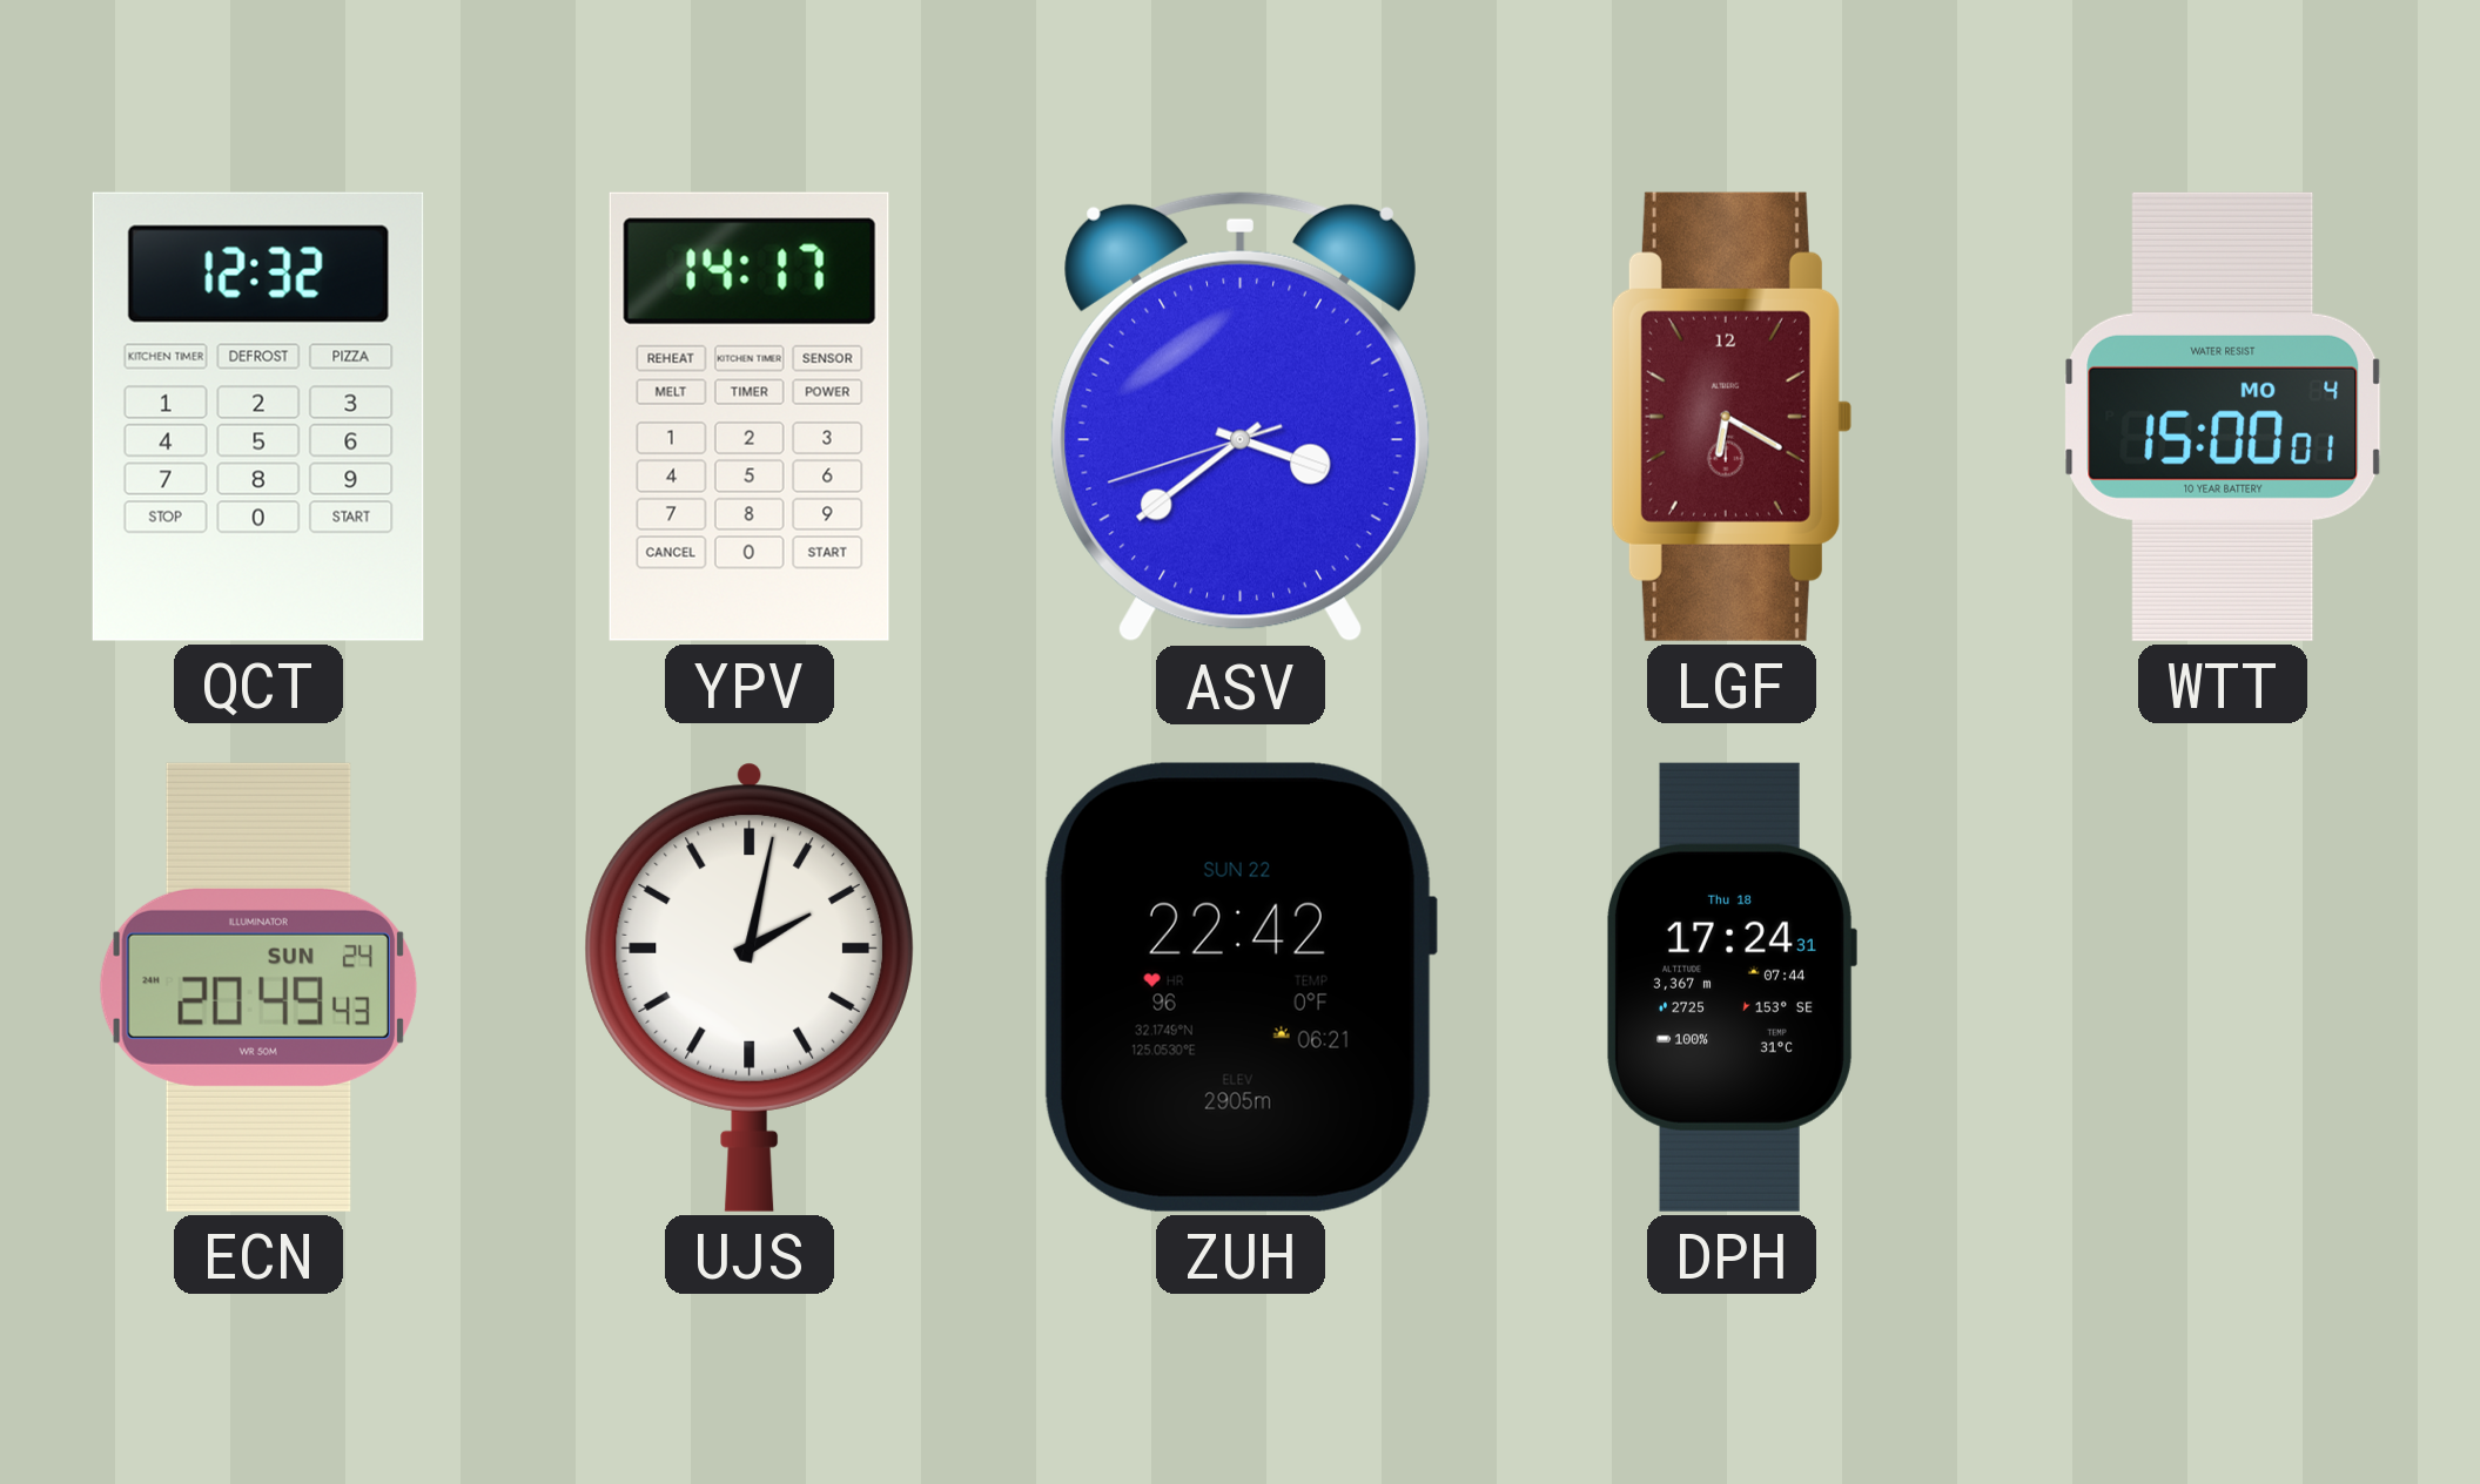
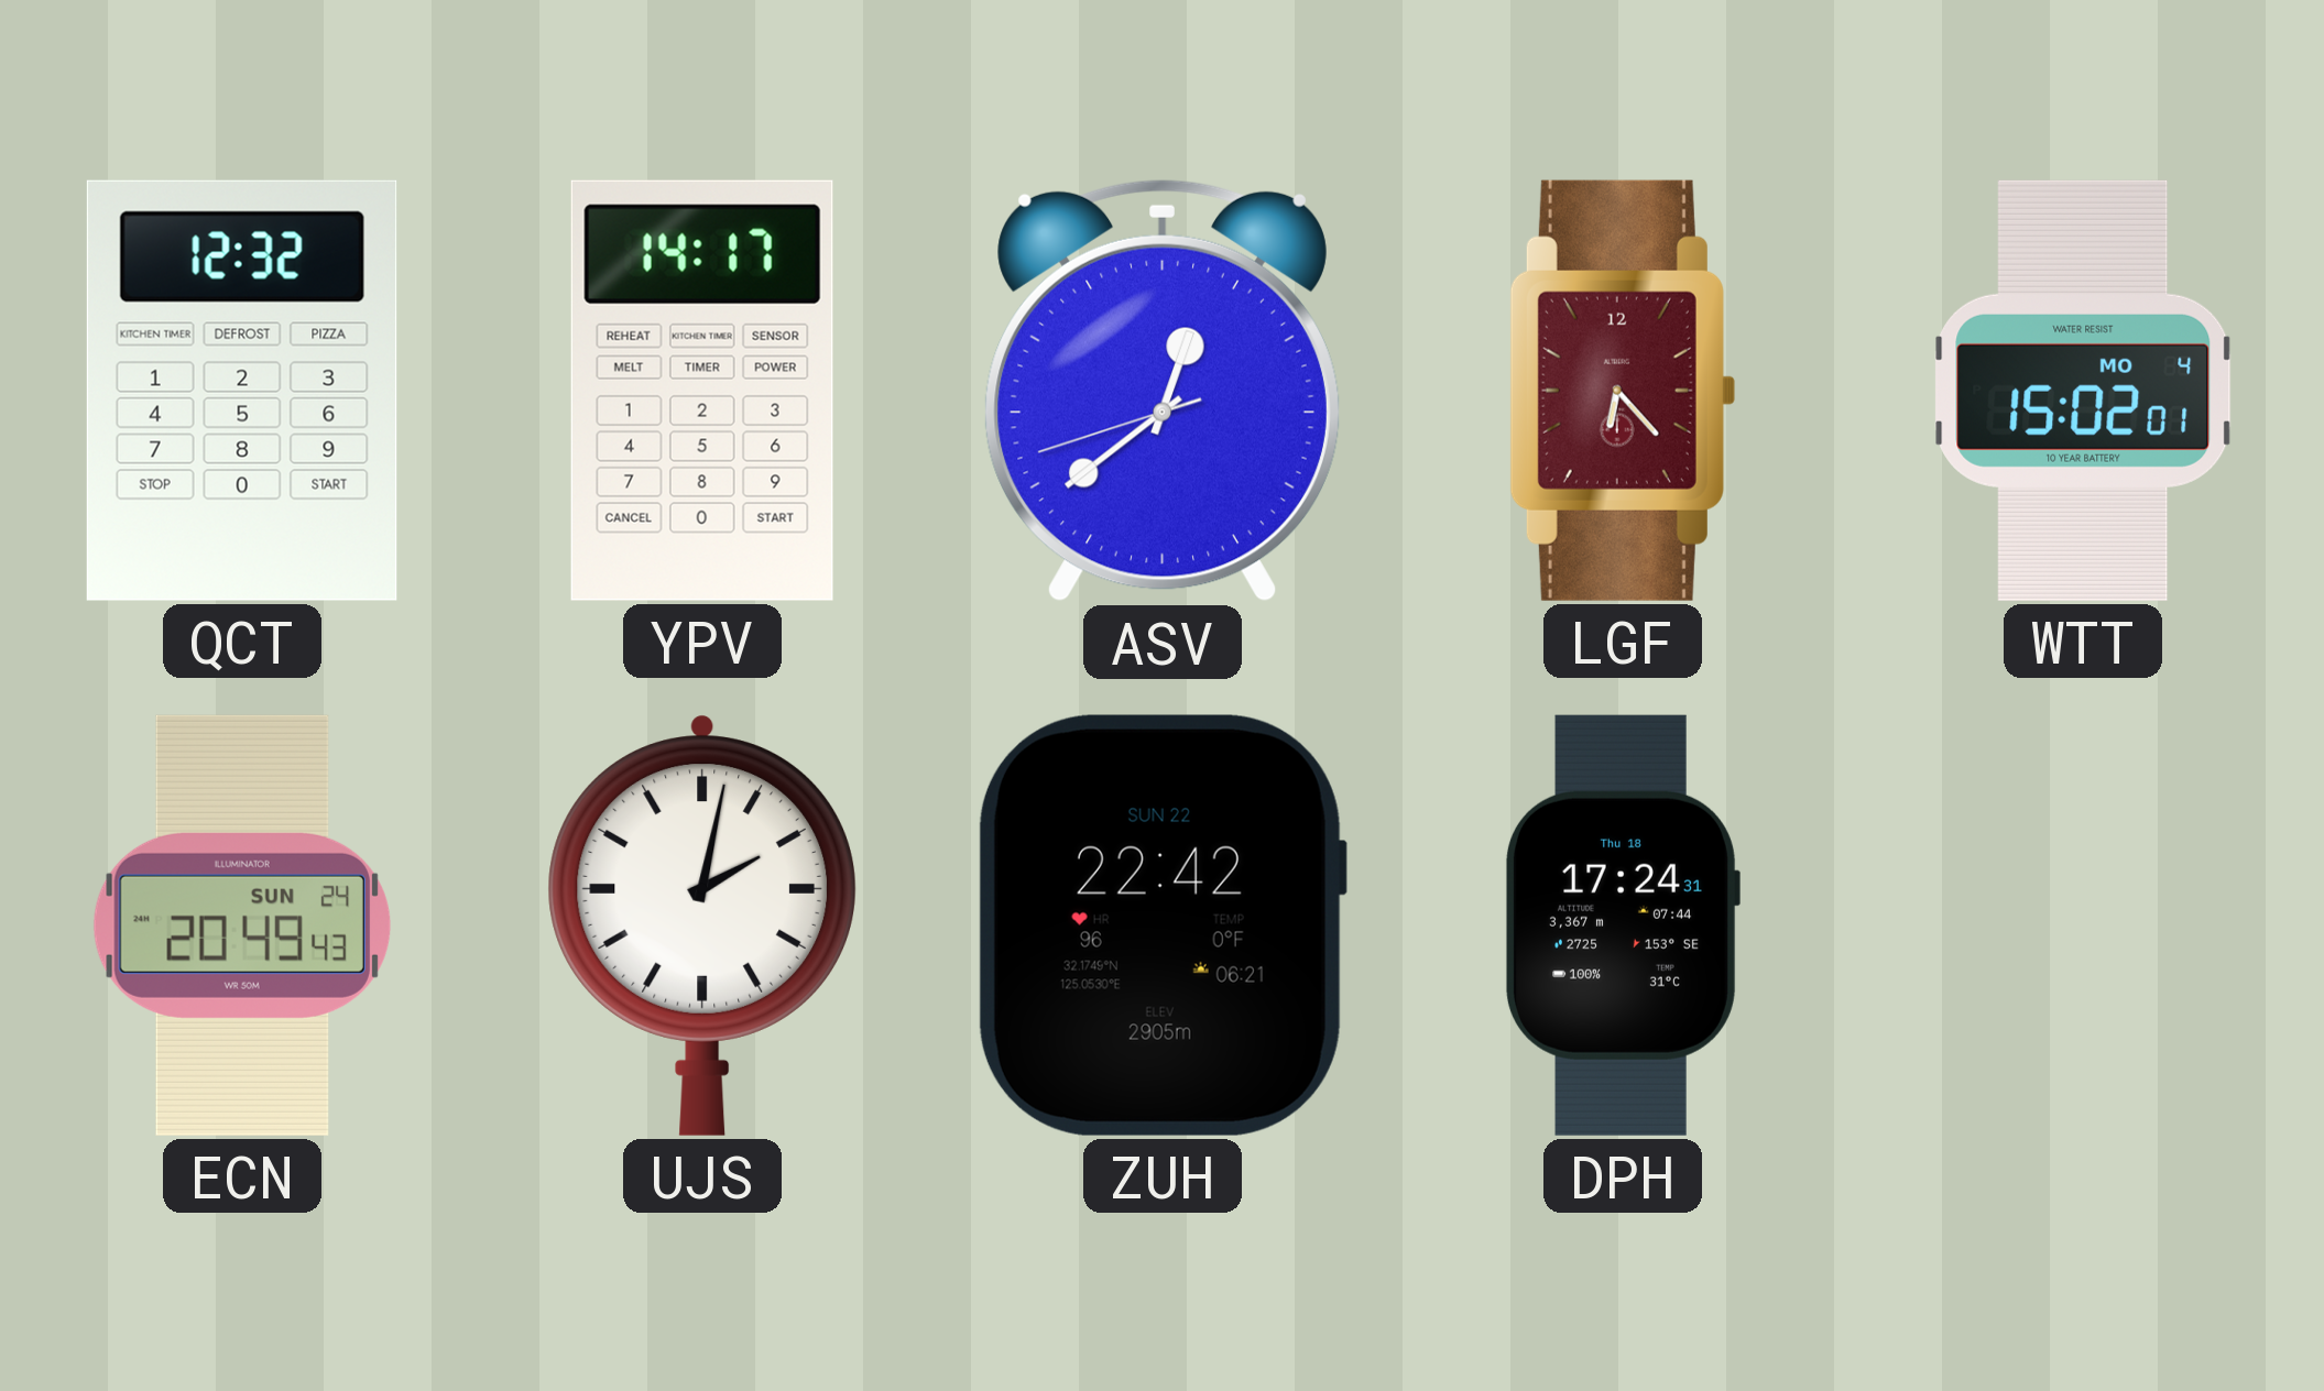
ASV: 3:38 -> 12:38 (1163, 391)
LGF: 6:20 -> 6:23 (1623, 391)
WTT: 15:00 -> 15:02 (2083, 391)
